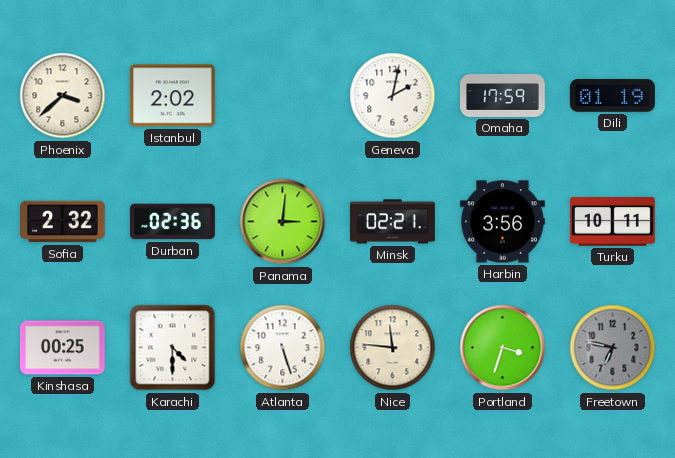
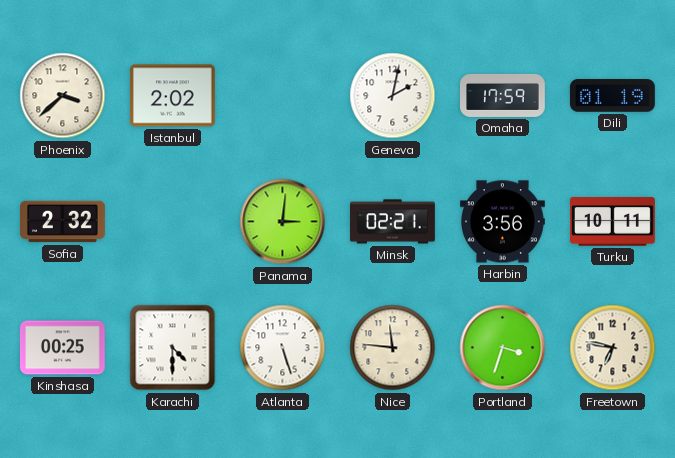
Durban: 02:36 -> none (173, 222)
Freetown dial: grey -> cream (613, 348)
